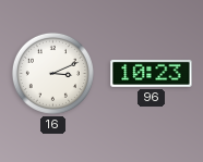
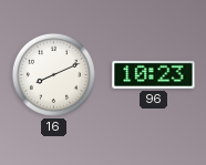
16: 3:11 -> 8:11 (53, 74)
